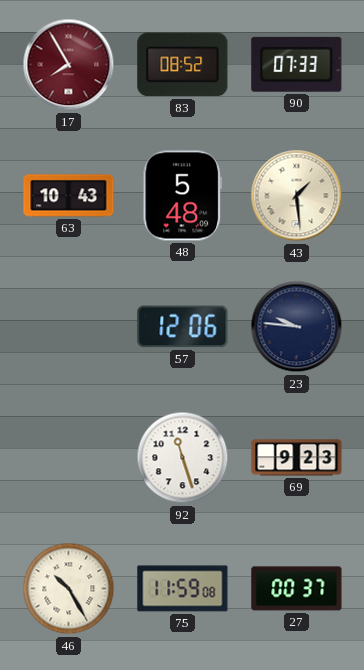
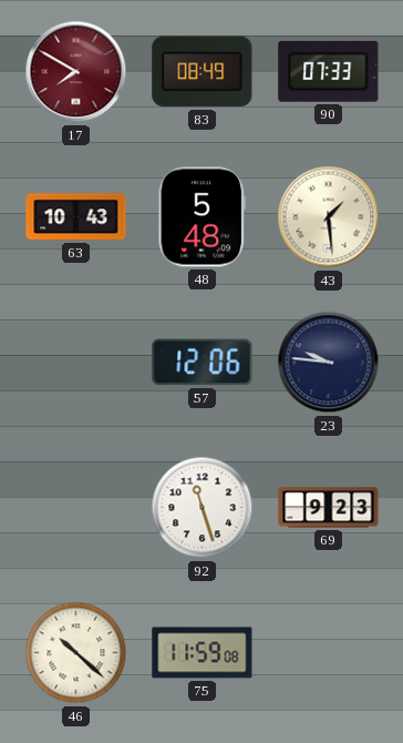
17: 7:55 -> 7:50 (76, 72)
83: 08:52 -> 08:49 (203, 72)
46: 10:25 -> 10:22 (76, 653)
27: 00:37 -> none (297, 589)
